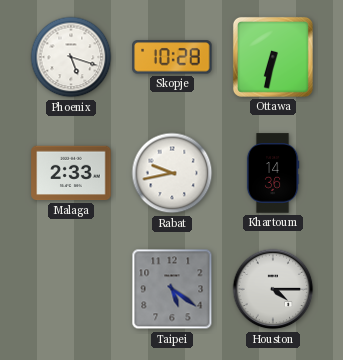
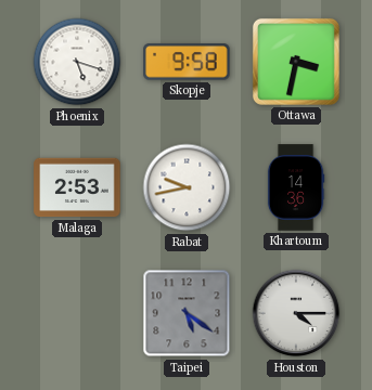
Skopje: 10:28 -> 9:58 (187, 62)
Ottawa: 6:32 -> 3:32 (296, 62)
Malaga: 2:33 -> 2:53 (77, 187)
